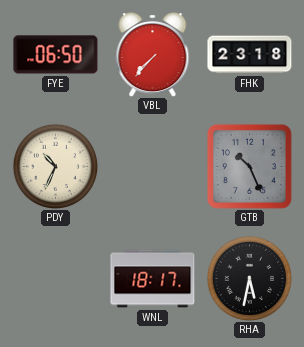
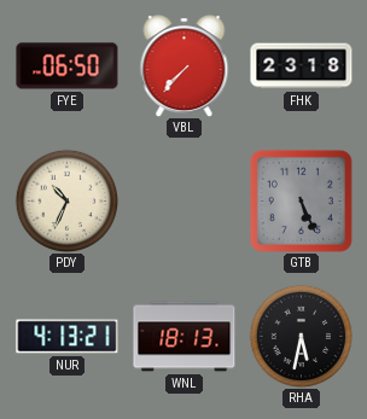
GTB: 10:26 -> 5:26 (301, 200)
NUR: none -> 4:13 (68, 337)
WNL: 18:17 -> 18:13 (185, 337)
